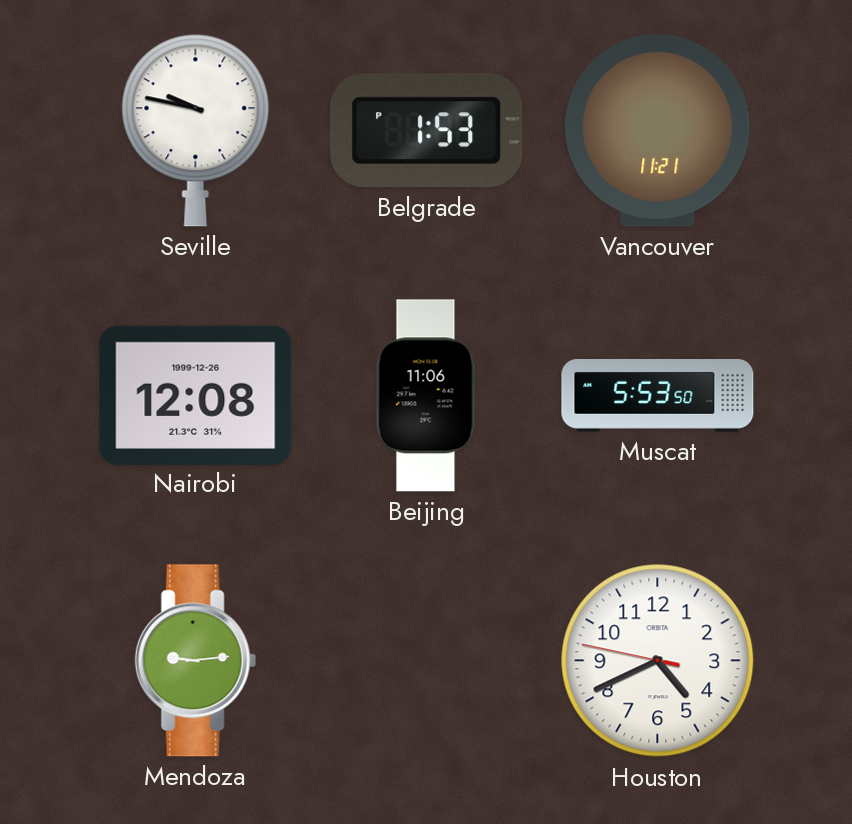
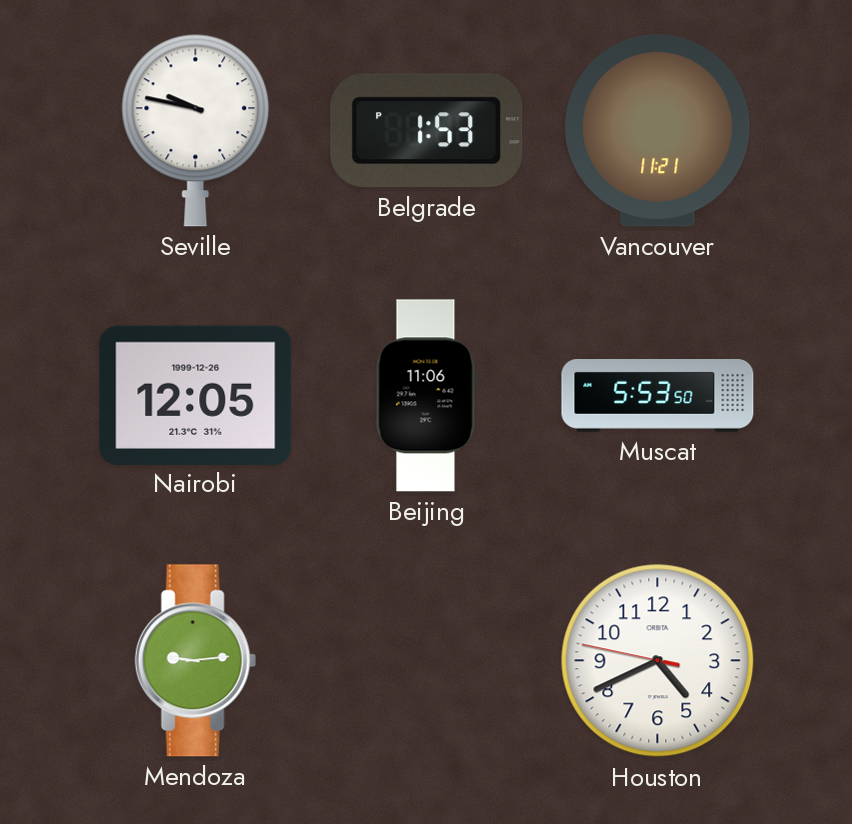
Nairobi: 12:08 -> 12:05 (196, 395)
